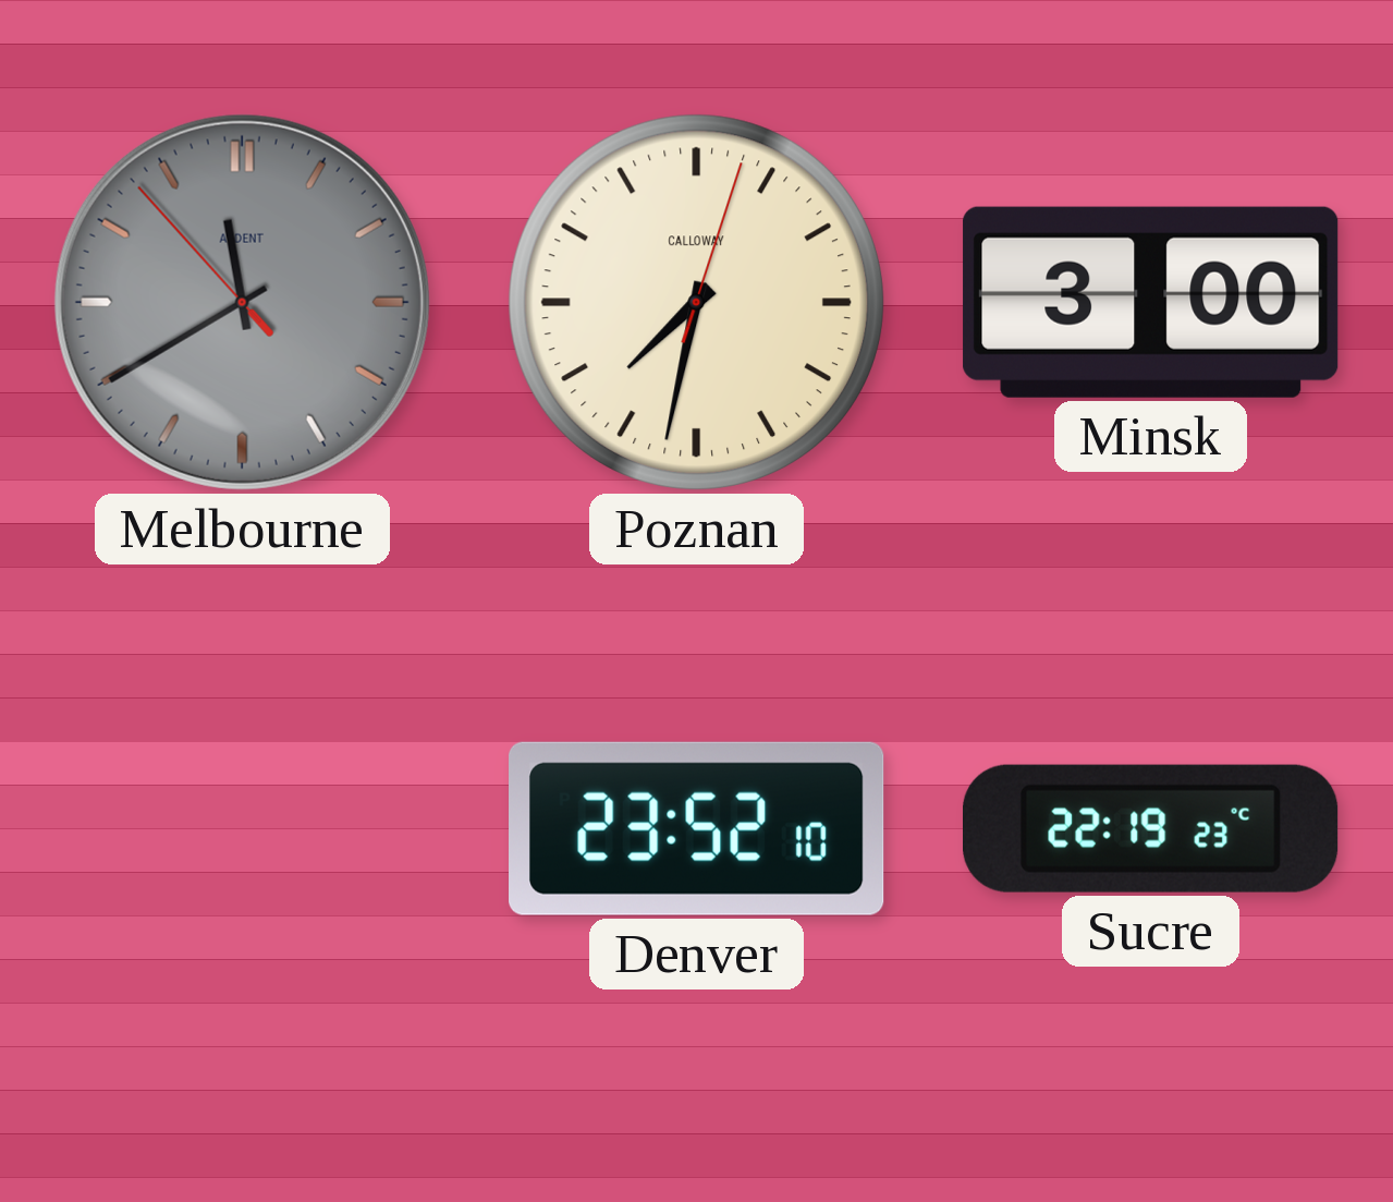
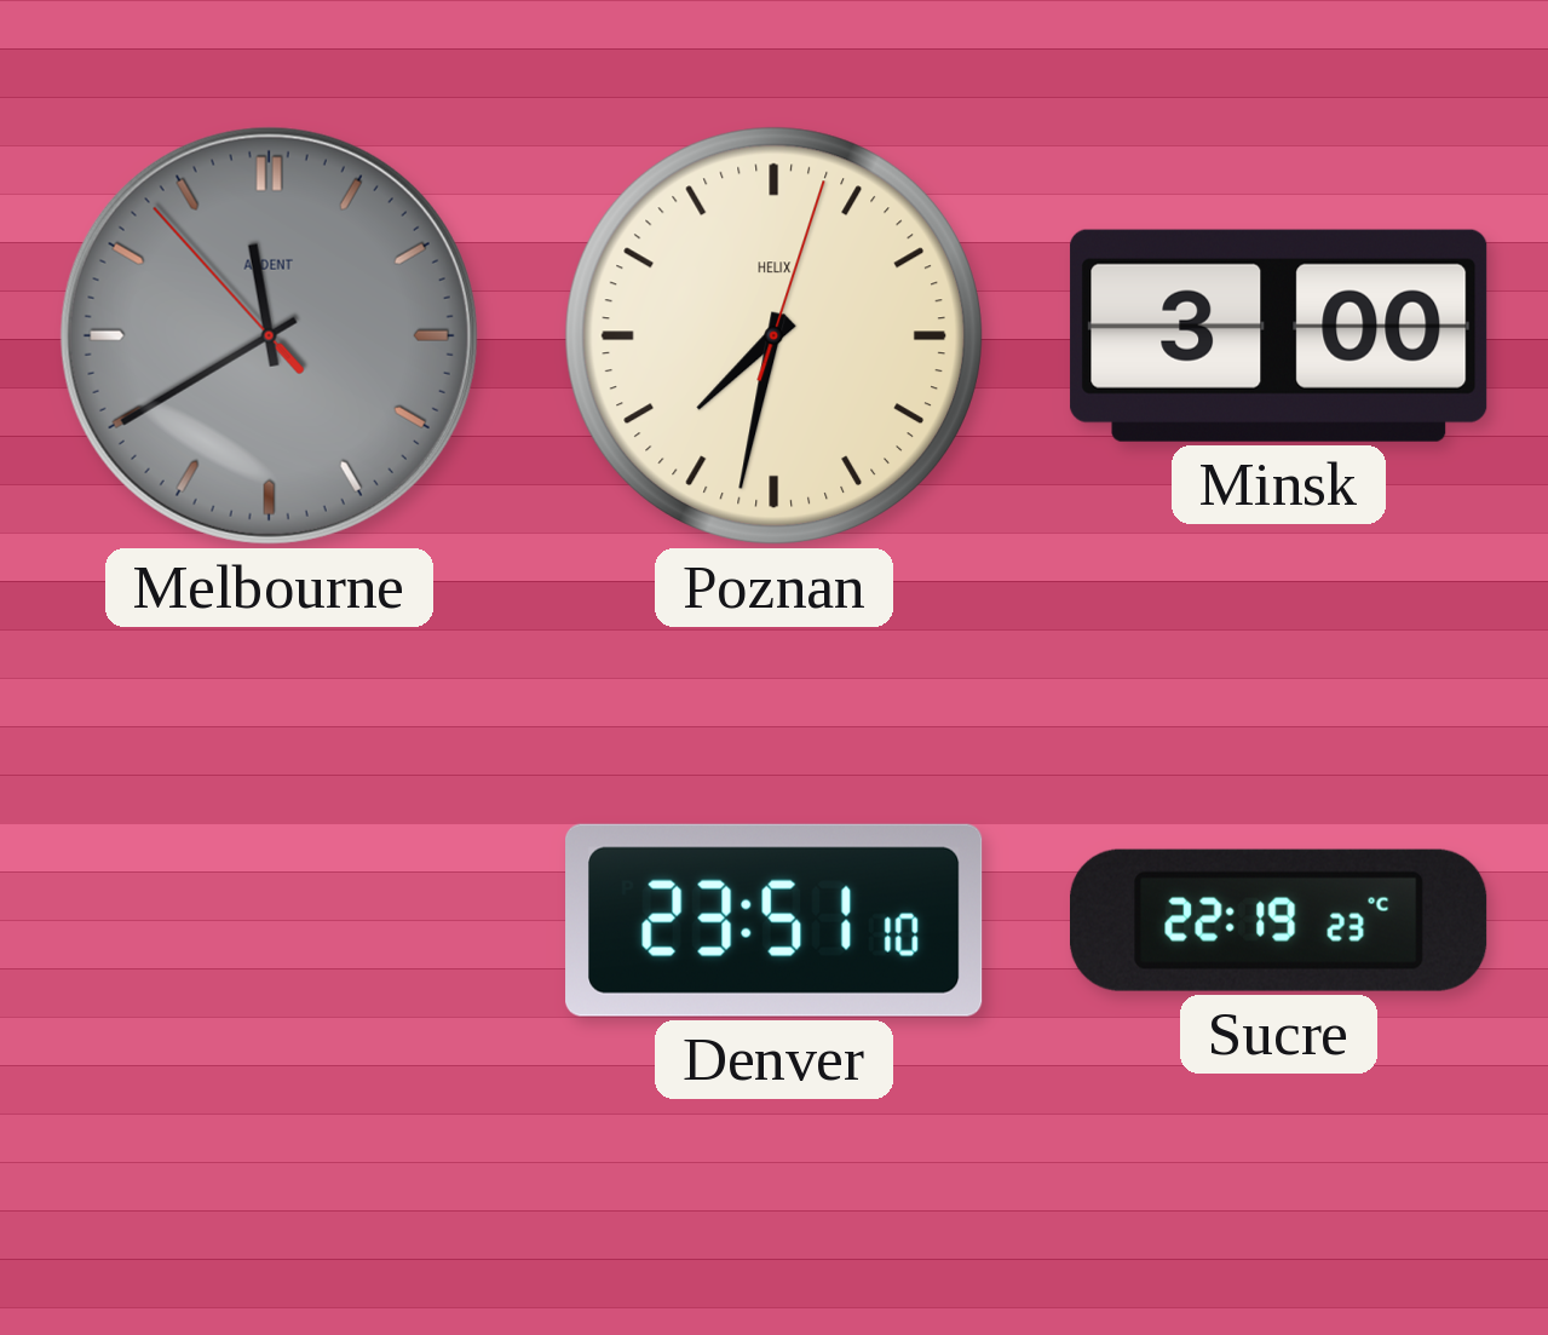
Poznan brand: CALLOWAY -> HELIX (773, 335)
Denver: 23:52 -> 23:51 (775, 920)
